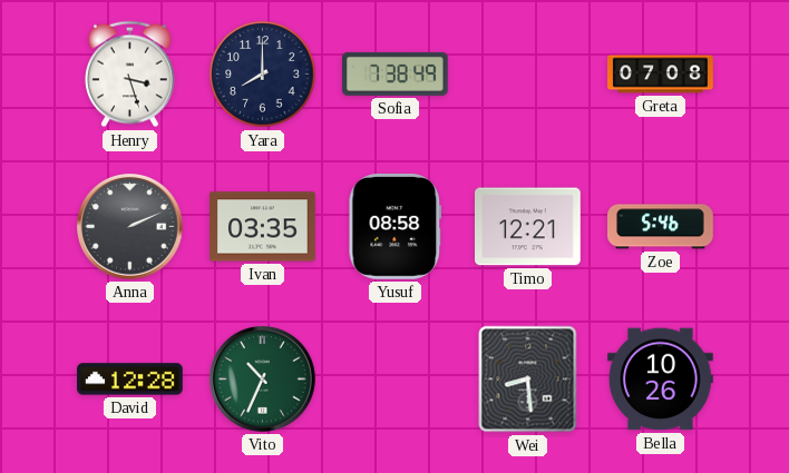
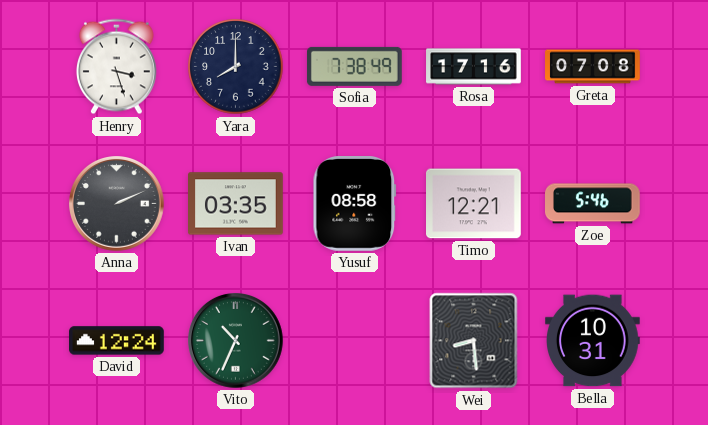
Rosa: none -> 17:16 (474, 67)
David: 12:28 -> 12:24 (117, 341)
Bella: 10:26 -> 10:31 (593, 341)
